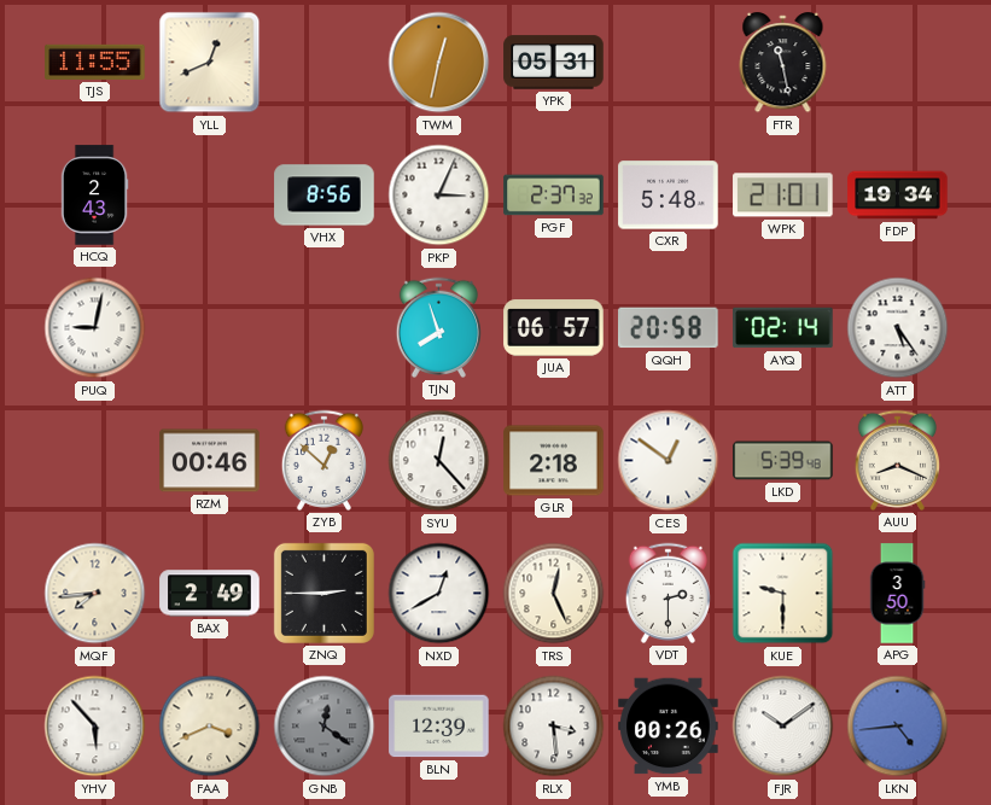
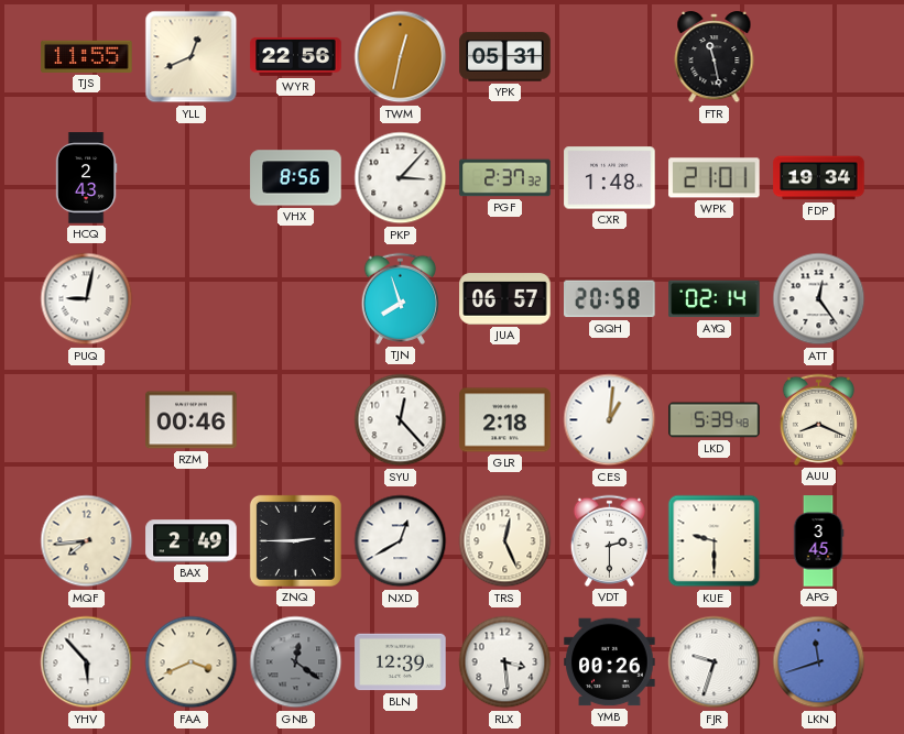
WYR: none -> 22:56 (296, 56)
PKP: 3:04 -> 3:07 (401, 178)
CXR: 5:48 -> 1:48 (610, 178)
ATT: 5:24 -> 12:24 (819, 299)
ZYB: 12:52 -> none (323, 460)
CES: 12:51 -> 1:01 (610, 420)
APG: 3:50 -> 3:45 (818, 541)
FJR: 10:09 -> 9:33 (715, 662)
LKN: 4:44 -> 11:42 (819, 662)
